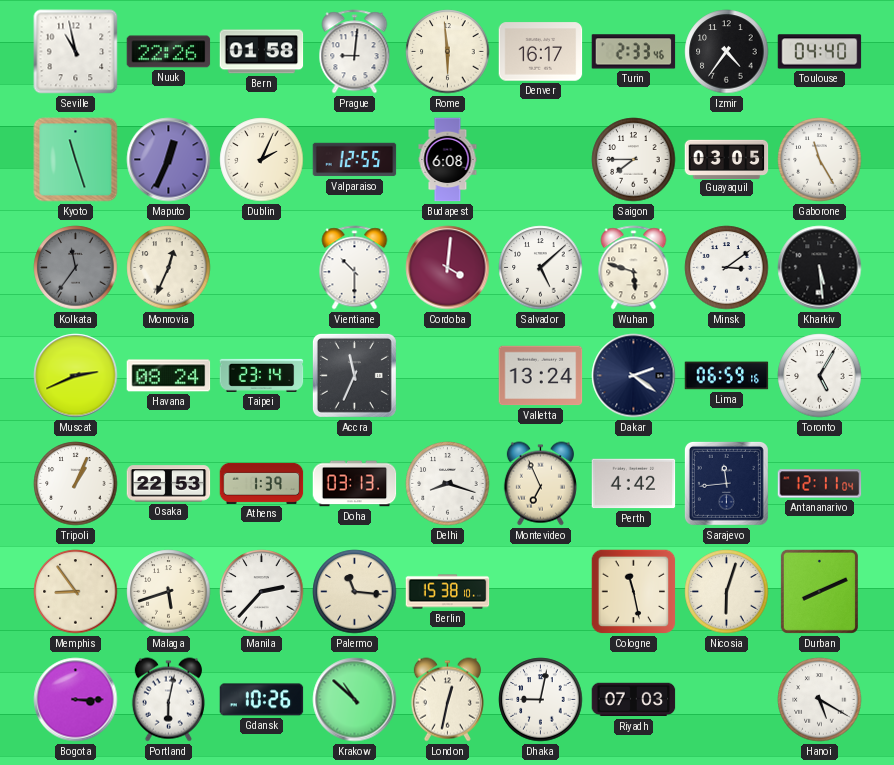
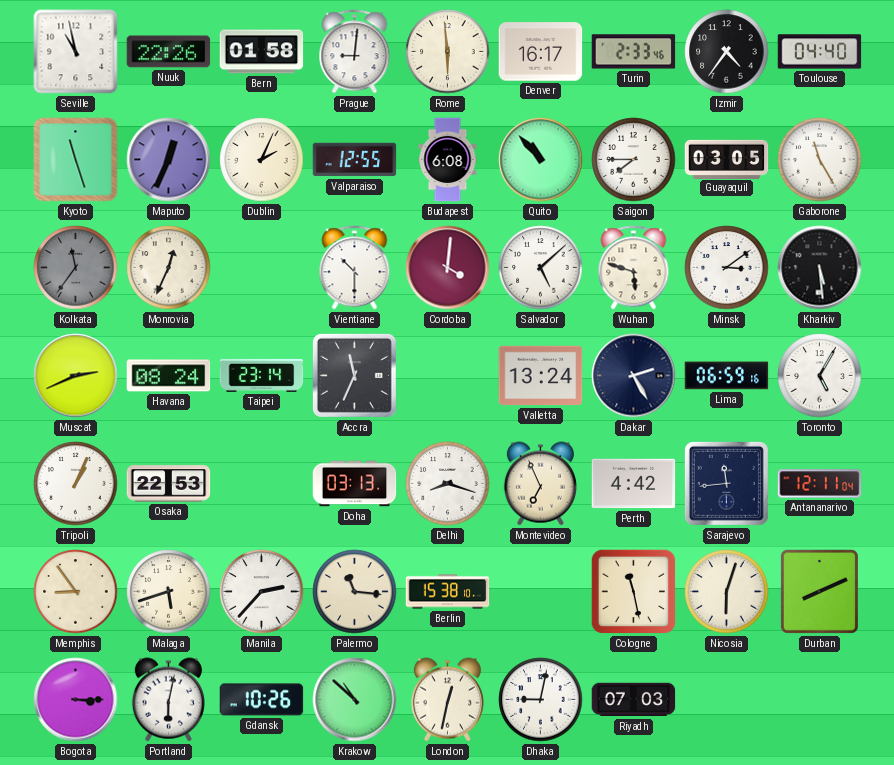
Quito: none -> 10:53 (541, 160)
Dakar: 2:21 -> 2:25 (634, 376)
Athens: 1:39 -> none (262, 483)
Hanoi: 5:20 -> none (820, 700)
